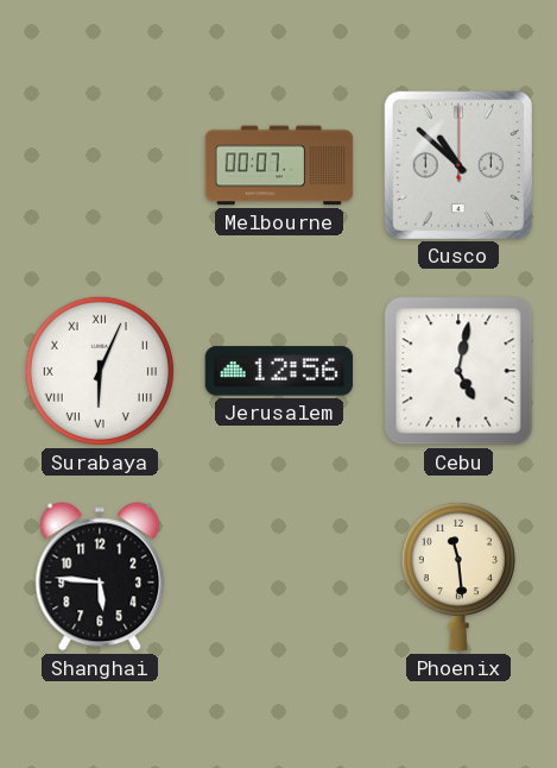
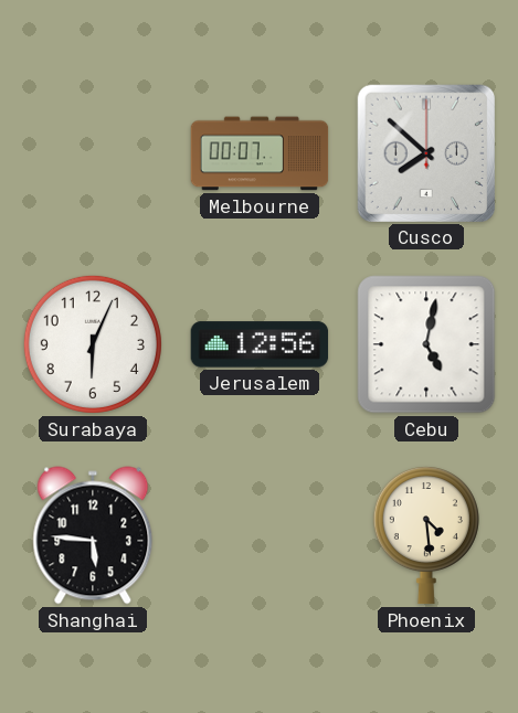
Cusco: 10:52 -> 7:52 (425, 152)
Surabaya numerals: Roman -> Arabic (93, 344)
Phoenix: 11:29 -> 4:29 (426, 535)
